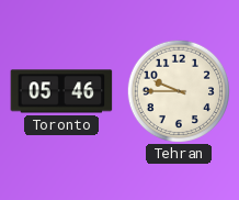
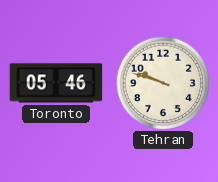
Tehran: 9:45 -> 9:48 (162, 82)
